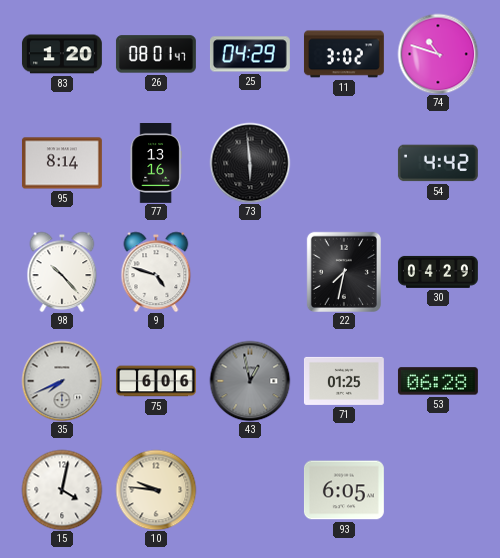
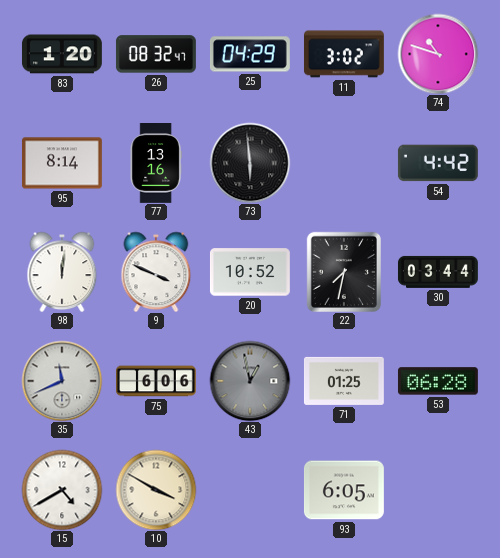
26: 08:01 -> 08:32 (156, 54)
98: 10:23 -> 12:01 (62, 272)
9: 4:48 -> 3:49 (156, 272)
20: none -> 10:52 (250, 272)
30: 04:29 -> 03:44 (438, 272)
35: 7:41 -> 11:41 (62, 381)
15: 4:02 -> 4:40 (62, 490)
10: 9:46 -> 3:50 (156, 490)
